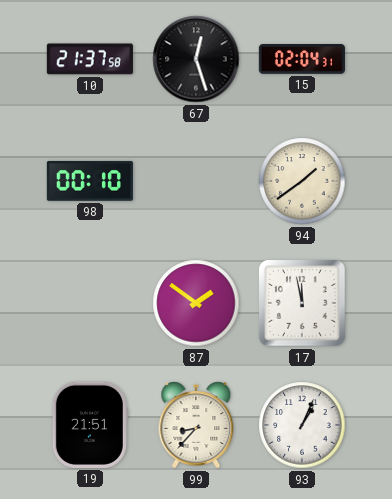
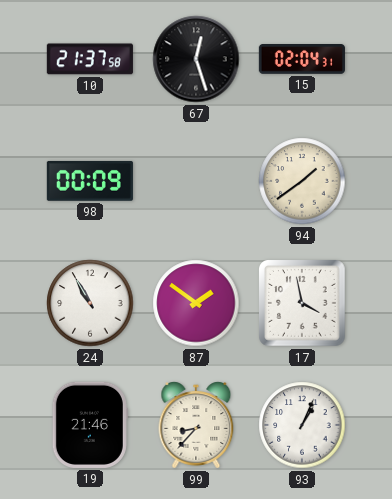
98: 00:10 -> 00:09 (90, 181)
24: none -> 10:55 (90, 303)
17: 11:58 -> 3:58 (302, 303)
19: 21:51 -> 21:46 (90, 425)
